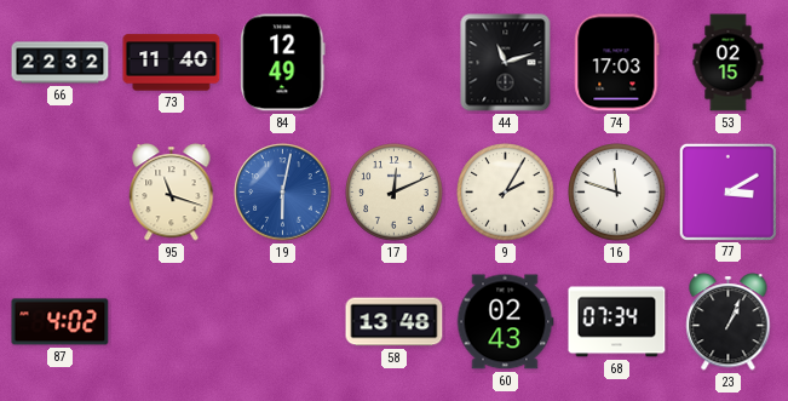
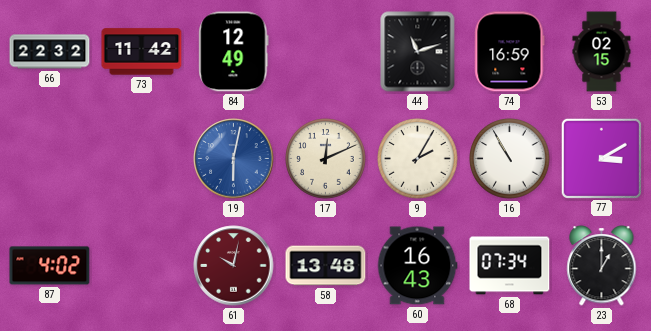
73: 11:40 -> 11:42 (142, 52)
74: 17:03 -> 16:59 (510, 52)
95: 11:18 -> none (172, 193)
16: 11:48 -> 10:55 (510, 159)
61: none -> 10:02 (234, 266)
60: 02:43 -> 16:43 (417, 266)
23: 1:04 -> 1:00 (602, 266)
